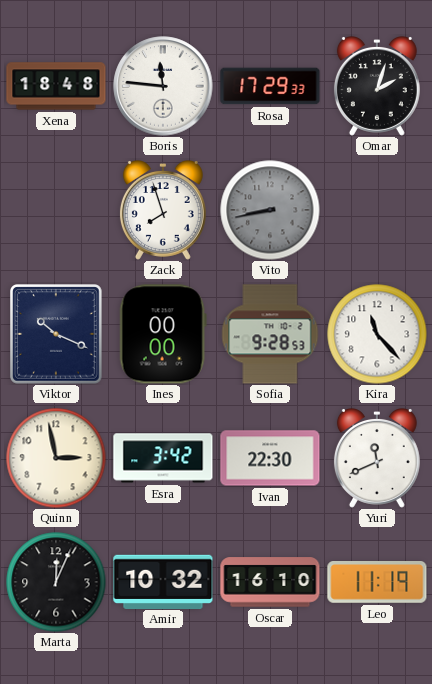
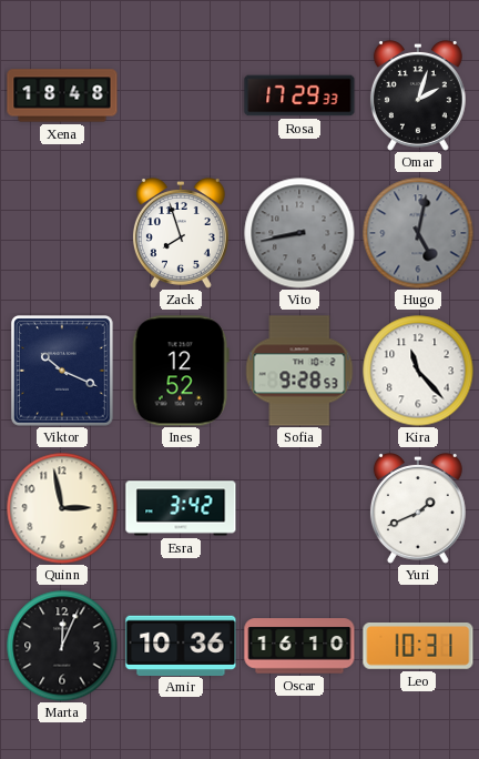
Boris: 11:46 -> none (163, 86)
Hugo: none -> 5:02 (418, 233)
Ines: 00:00 -> 12:52 (181, 371)
Ivan: 22:30 -> none (270, 458)
Yuri: 11:41 -> 1:41 (418, 509)
Amir: 10:32 -> 10:36 (181, 645)
Leo: 11:19 -> 10:31 (418, 647)
